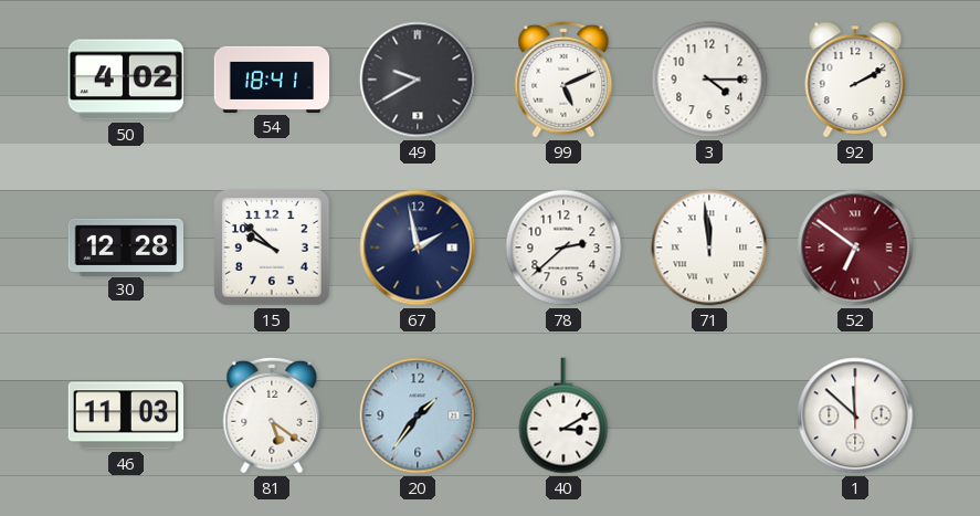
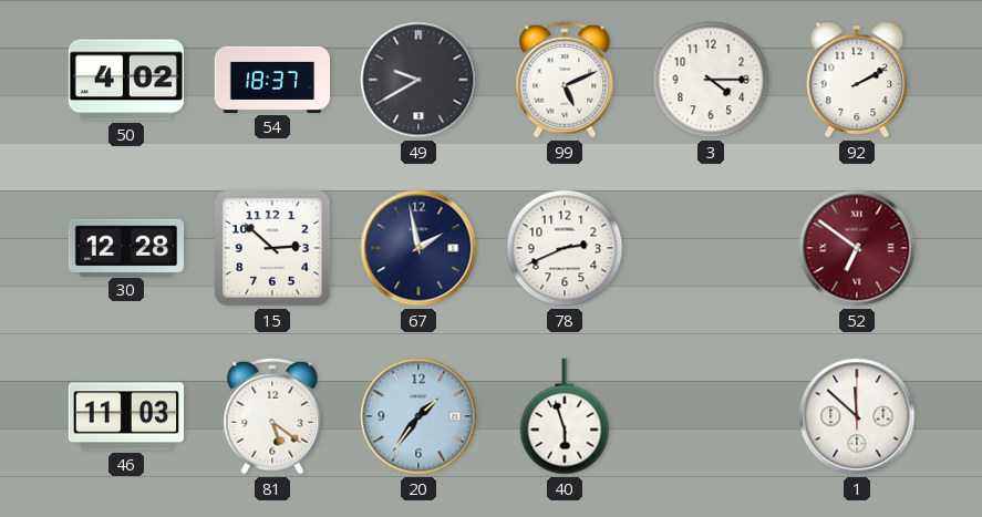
54: 18:41 -> 18:37 (272, 80)
15: 9:52 -> 2:52 (272, 248)
78: 2:38 -> 2:41 (565, 248)
71: 11:59 -> none (709, 248)
40: 3:10 -> 5:57 (565, 416)
